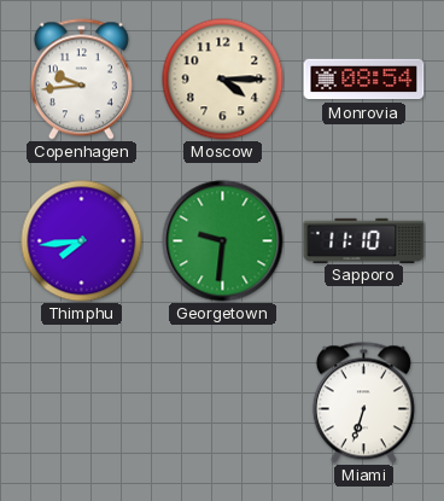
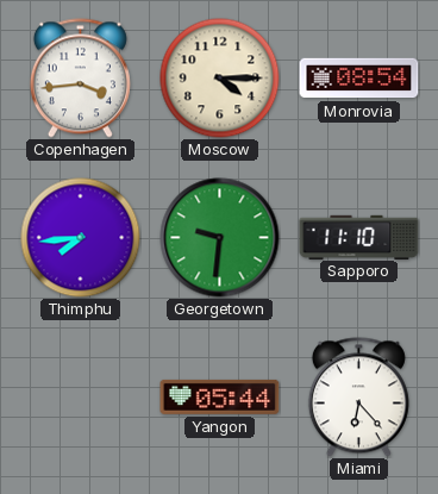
Copenhagen: 9:44 -> 3:44 (80, 79)
Yangon: none -> 05:44 (220, 396)
Miami: 6:33 -> 6:23 (358, 398)
